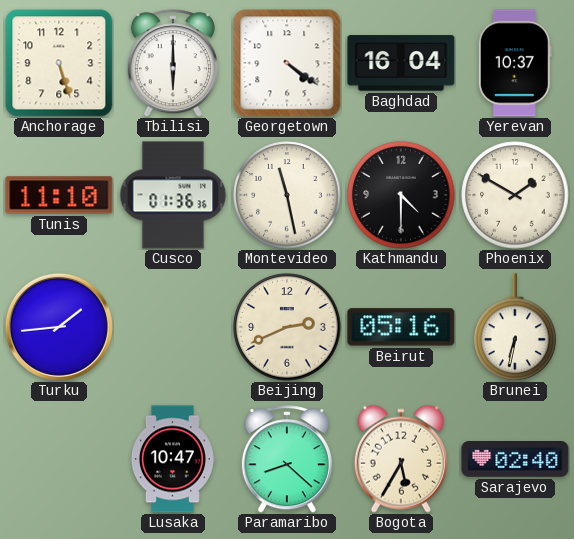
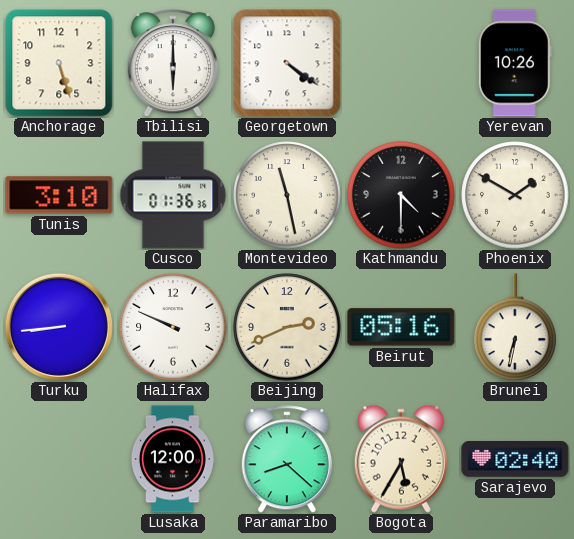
Baghdad: 16:04 -> none (401, 63)
Yerevan: 10:37 -> 10:26 (515, 63)
Tunis: 11:10 -> 3:10 (59, 195)
Turku: 1:44 -> 8:44 (59, 327)
Halifax: none -> 9:49 (173, 327)
Lusaka: 10:47 -> 12:00 (172, 459)
